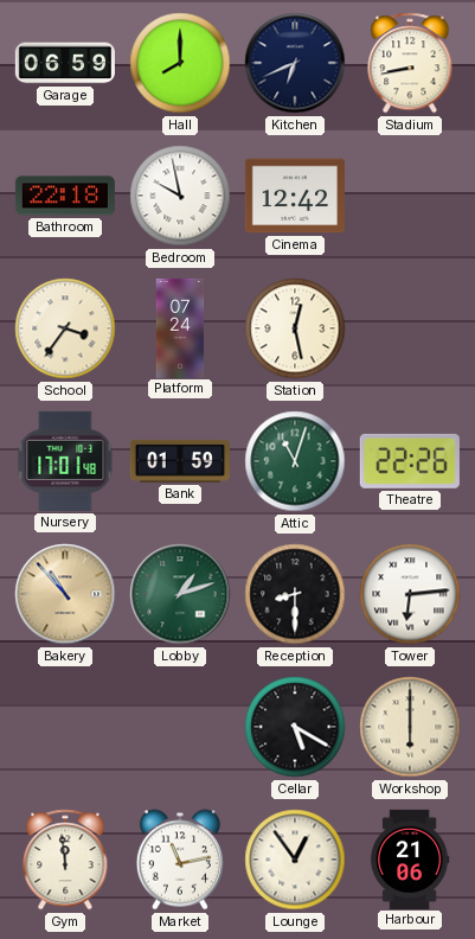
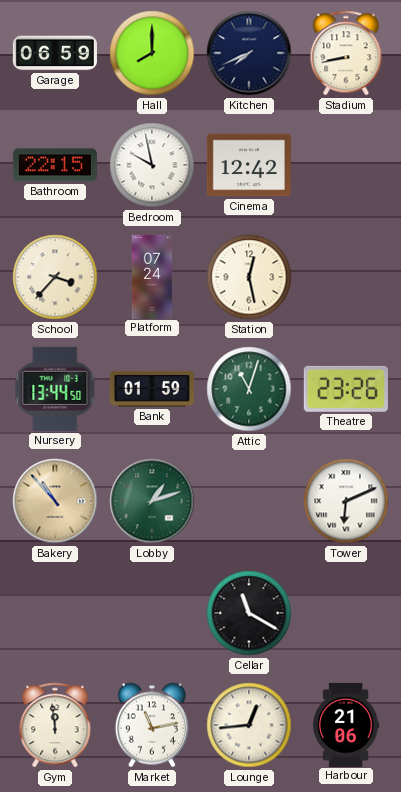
Kitchen: 6:41 -> 7:41 (249, 53)
Bathroom: 22:18 -> 22:15 (55, 165)
School: 3:36 -> 3:37 (55, 277)
Nursery: 17:01 -> 13:44 (55, 389)
Theatre: 22:26 -> 23:26 (346, 389)
Reception: 8:30 -> none (295, 594)
Tower: 6:14 -> 6:11 (346, 501)
Cellar: 5:20 -> 11:20 (249, 613)
Workshop: 6:00 -> none (410, 727)
Lounge: 12:54 -> 12:44 (249, 725)
